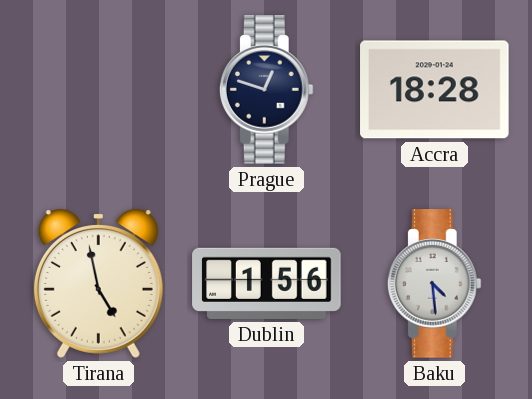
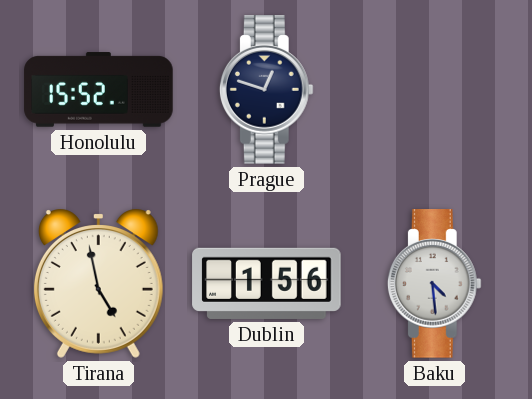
Honolulu: none -> 15:52 (99, 90)
Accra: 18:28 -> none (435, 90)
